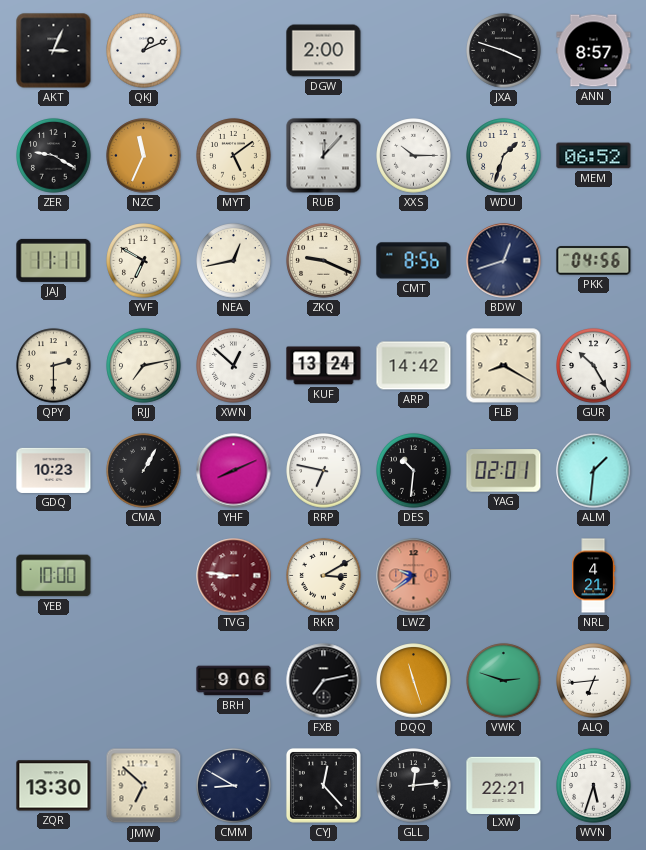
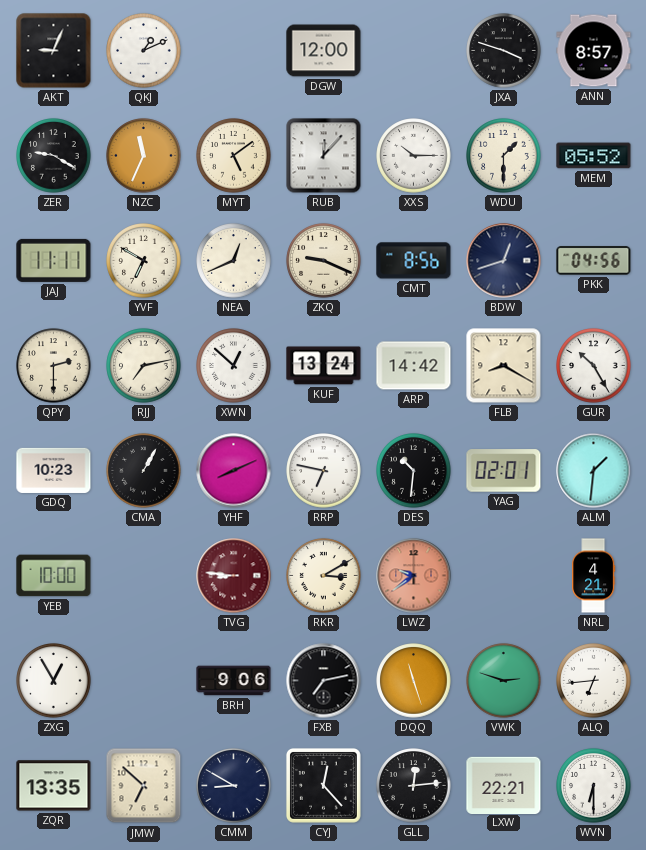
AKT: 3:04 -> 9:04 (54, 51)
DGW: 2:00 -> 12:00 (324, 51)
WDU: 1:33 -> 1:30 (504, 156)
MEM: 06:52 -> 05:52 (594, 156)
NEA: 12:43 -> 12:41 (234, 261)
ZXG: none -> 12:55 (54, 681)
ZQR: 13:30 -> 13:35 (54, 786)
WVN: 5:33 -> 6:30 (594, 786)
